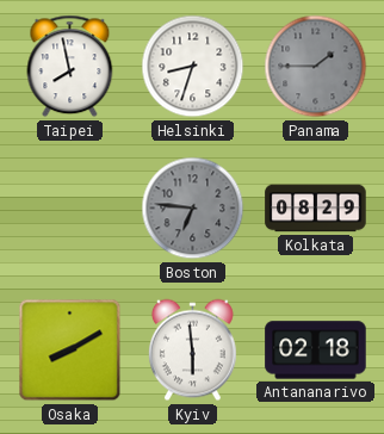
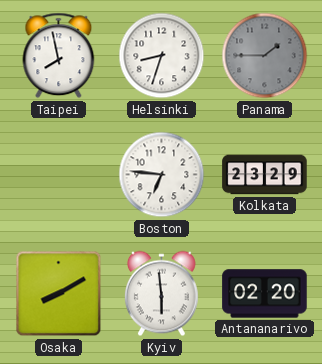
Boston dial: grey -> white (162, 175)
Kolkata: 08:29 -> 23:29 (265, 175)
Antananarivo: 02:18 -> 02:20 (265, 294)
